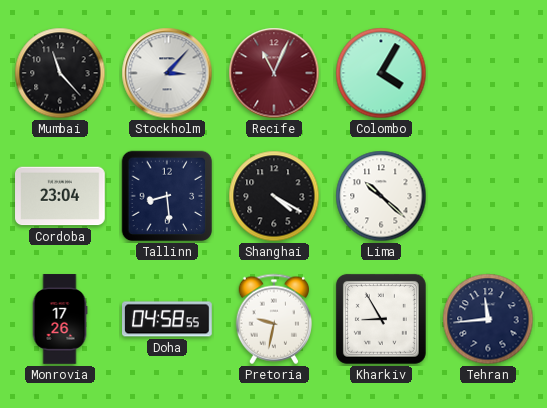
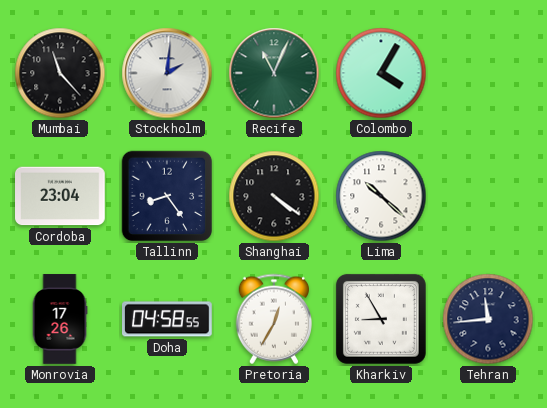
Stockholm: 3:07 -> 2:01 (167, 73)
Recife dial: burgundy -> green (274, 73)
Tallinn: 8:29 -> 8:24 (167, 196)
Shanghai: 4:20 -> 4:21 (274, 196)
Pretoria: 9:32 -> 12:35 (273, 319)
